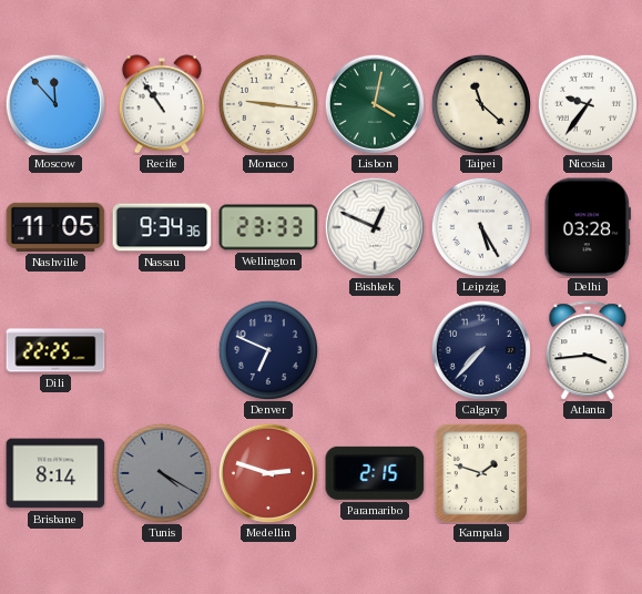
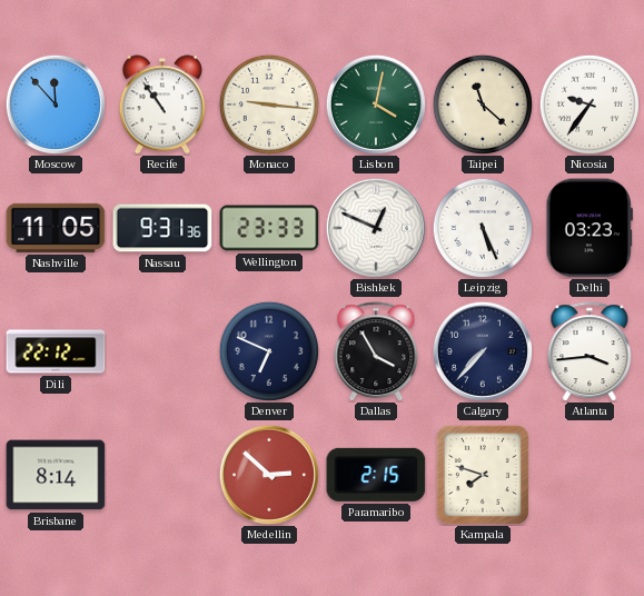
Nassau: 9:34 -> 9:31 (162, 228)
Leipzig: 5:25 -> 5:26 (483, 228)
Delhi: 03:28 -> 03:23 (589, 228)
Dili: 22:25 -> 22:12 (56, 351)
Dallas: none -> 3:55 (376, 351)
Tunis: 4:20 -> none (162, 473)
Medellin: 2:48 -> 2:52 (269, 475)
Kampala: 1:48 -> 7:48 (483, 475)
